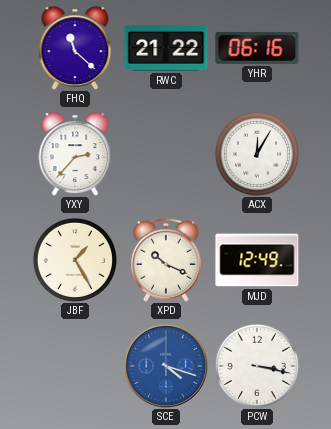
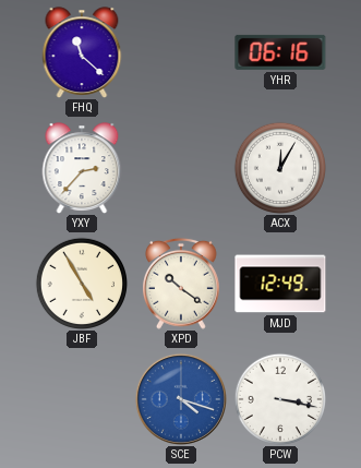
RWC: 21:22 -> none (166, 49)
JBF: 1:25 -> 4:55 (81, 283)
XPD: 10:19 -> 10:21 (182, 284)
